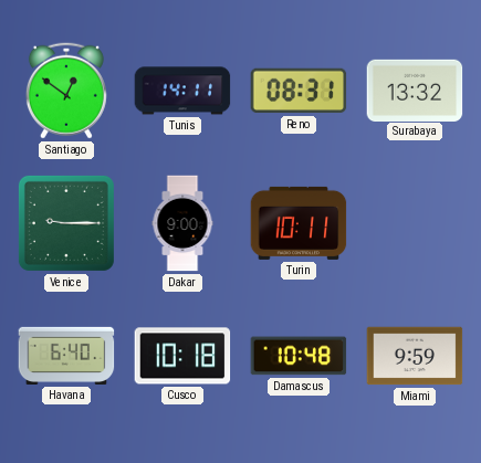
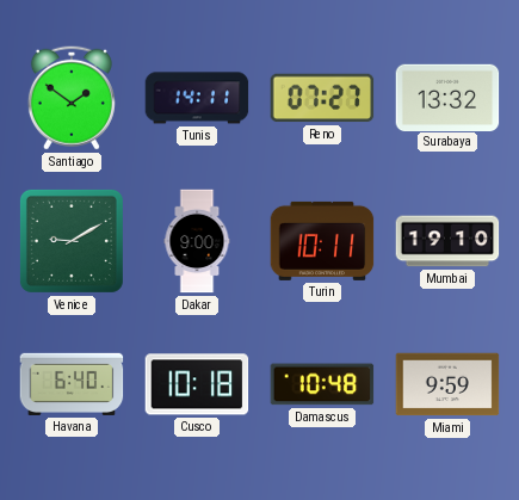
Santiago: 12:51 -> 1:51 (72, 98)
Reno: 08:31 -> 07:27 (322, 98)
Venice: 9:15 -> 9:10 (72, 241)
Mumbai: none -> 19:10 (447, 241)
